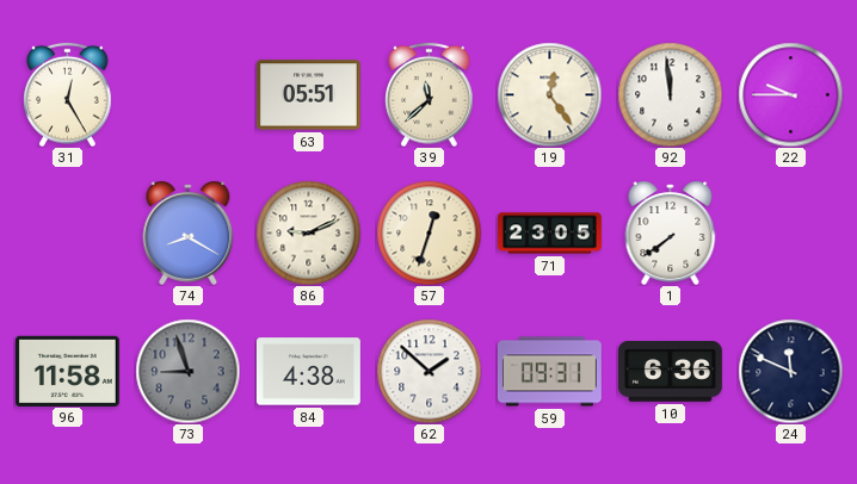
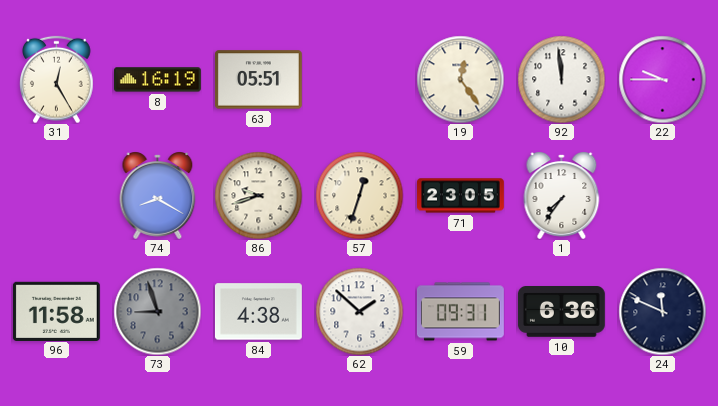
8: none -> 16:19 (157, 80)
39: 11:38 -> none (430, 94)
86: 9:11 -> 9:42 (258, 195)
1: 7:39 -> 7:36 (562, 195)
